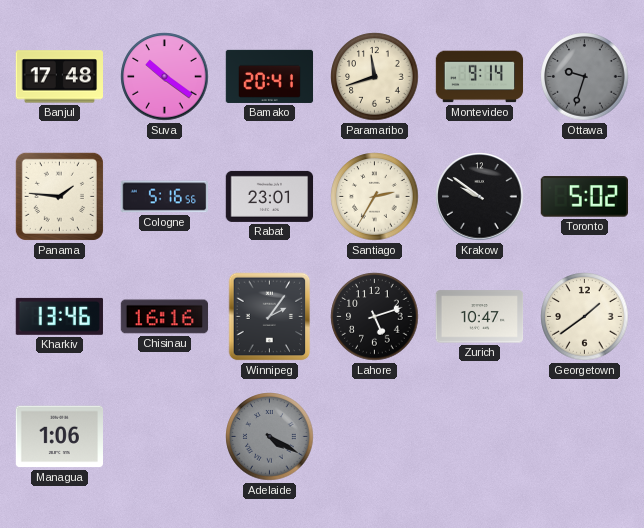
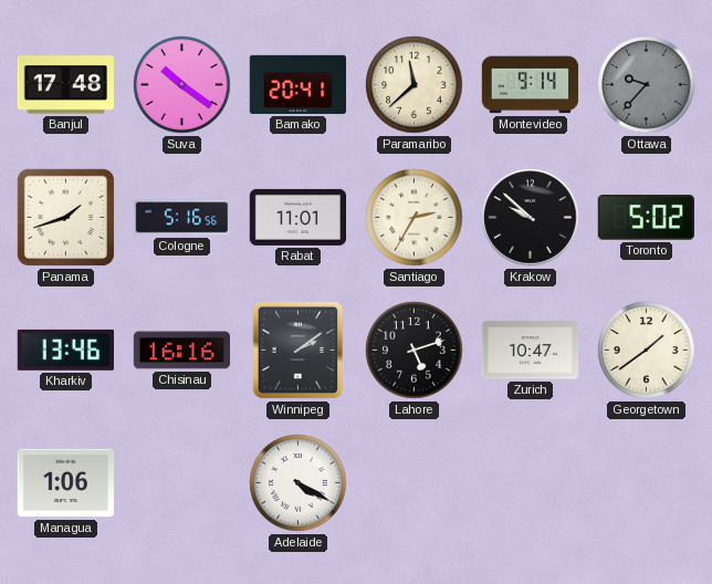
Paramaribo: 11:42 -> 11:38 (415, 85)
Ottawa: 9:33 -> 9:37 (647, 85)
Panama: 1:46 -> 1:42 (65, 217)
Rabat: 23:01 -> 11:01 (299, 217)
Krakow: 9:51 -> 9:52 (531, 218)
Winnipeg: 2:06 -> 2:09 (299, 351)
Adelaide dial: grey -> white (299, 483)
